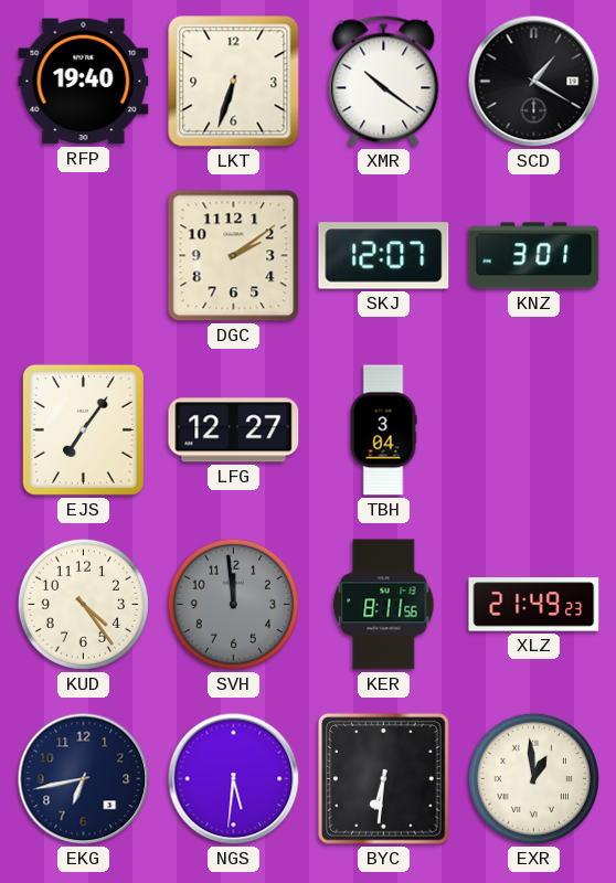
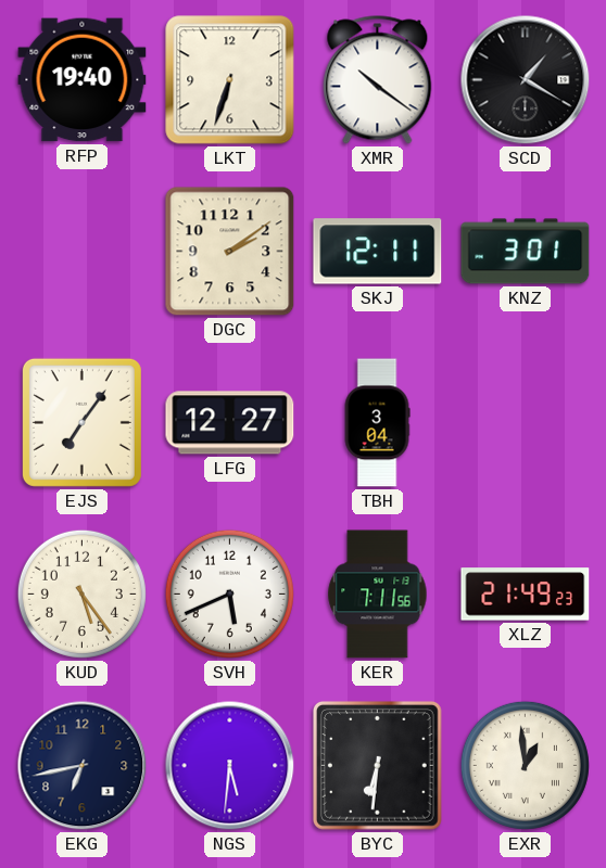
SKJ: 12:07 -> 12:11 (378, 252)
KUD: 4:24 -> 5:24 (81, 593)
SVH: 11:59 -> 5:41 (229, 593)
SVH dial: grey -> white (229, 593)
KER: 8:11 -> 7:11 (378, 595)
